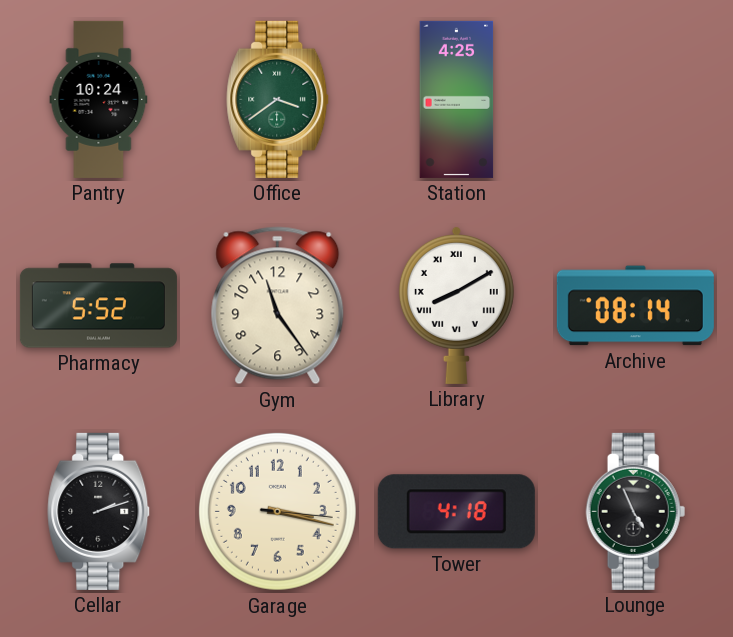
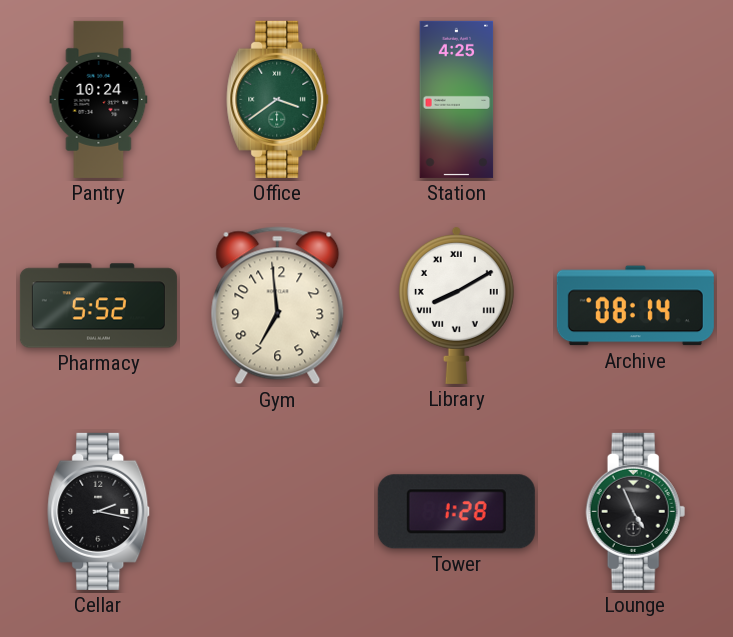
Gym: 11:24 -> 6:59 (278, 306)
Cellar: 2:12 -> 2:17 (99, 511)
Garage: 3:17 -> none (277, 511)
Tower: 4:18 -> 1:28 (456, 512)
